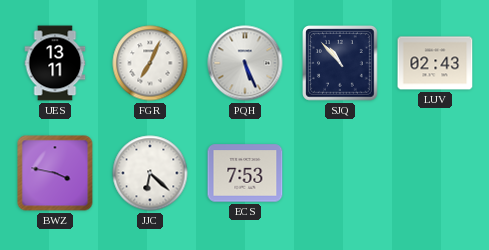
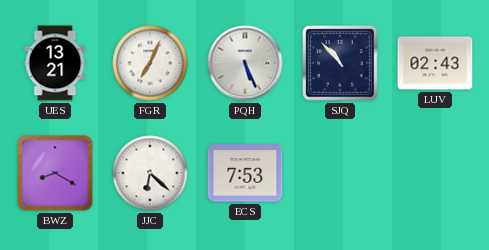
UES: 13:11 -> 13:21 (55, 63)
BWZ: 3:47 -> 8:20 (55, 173)
